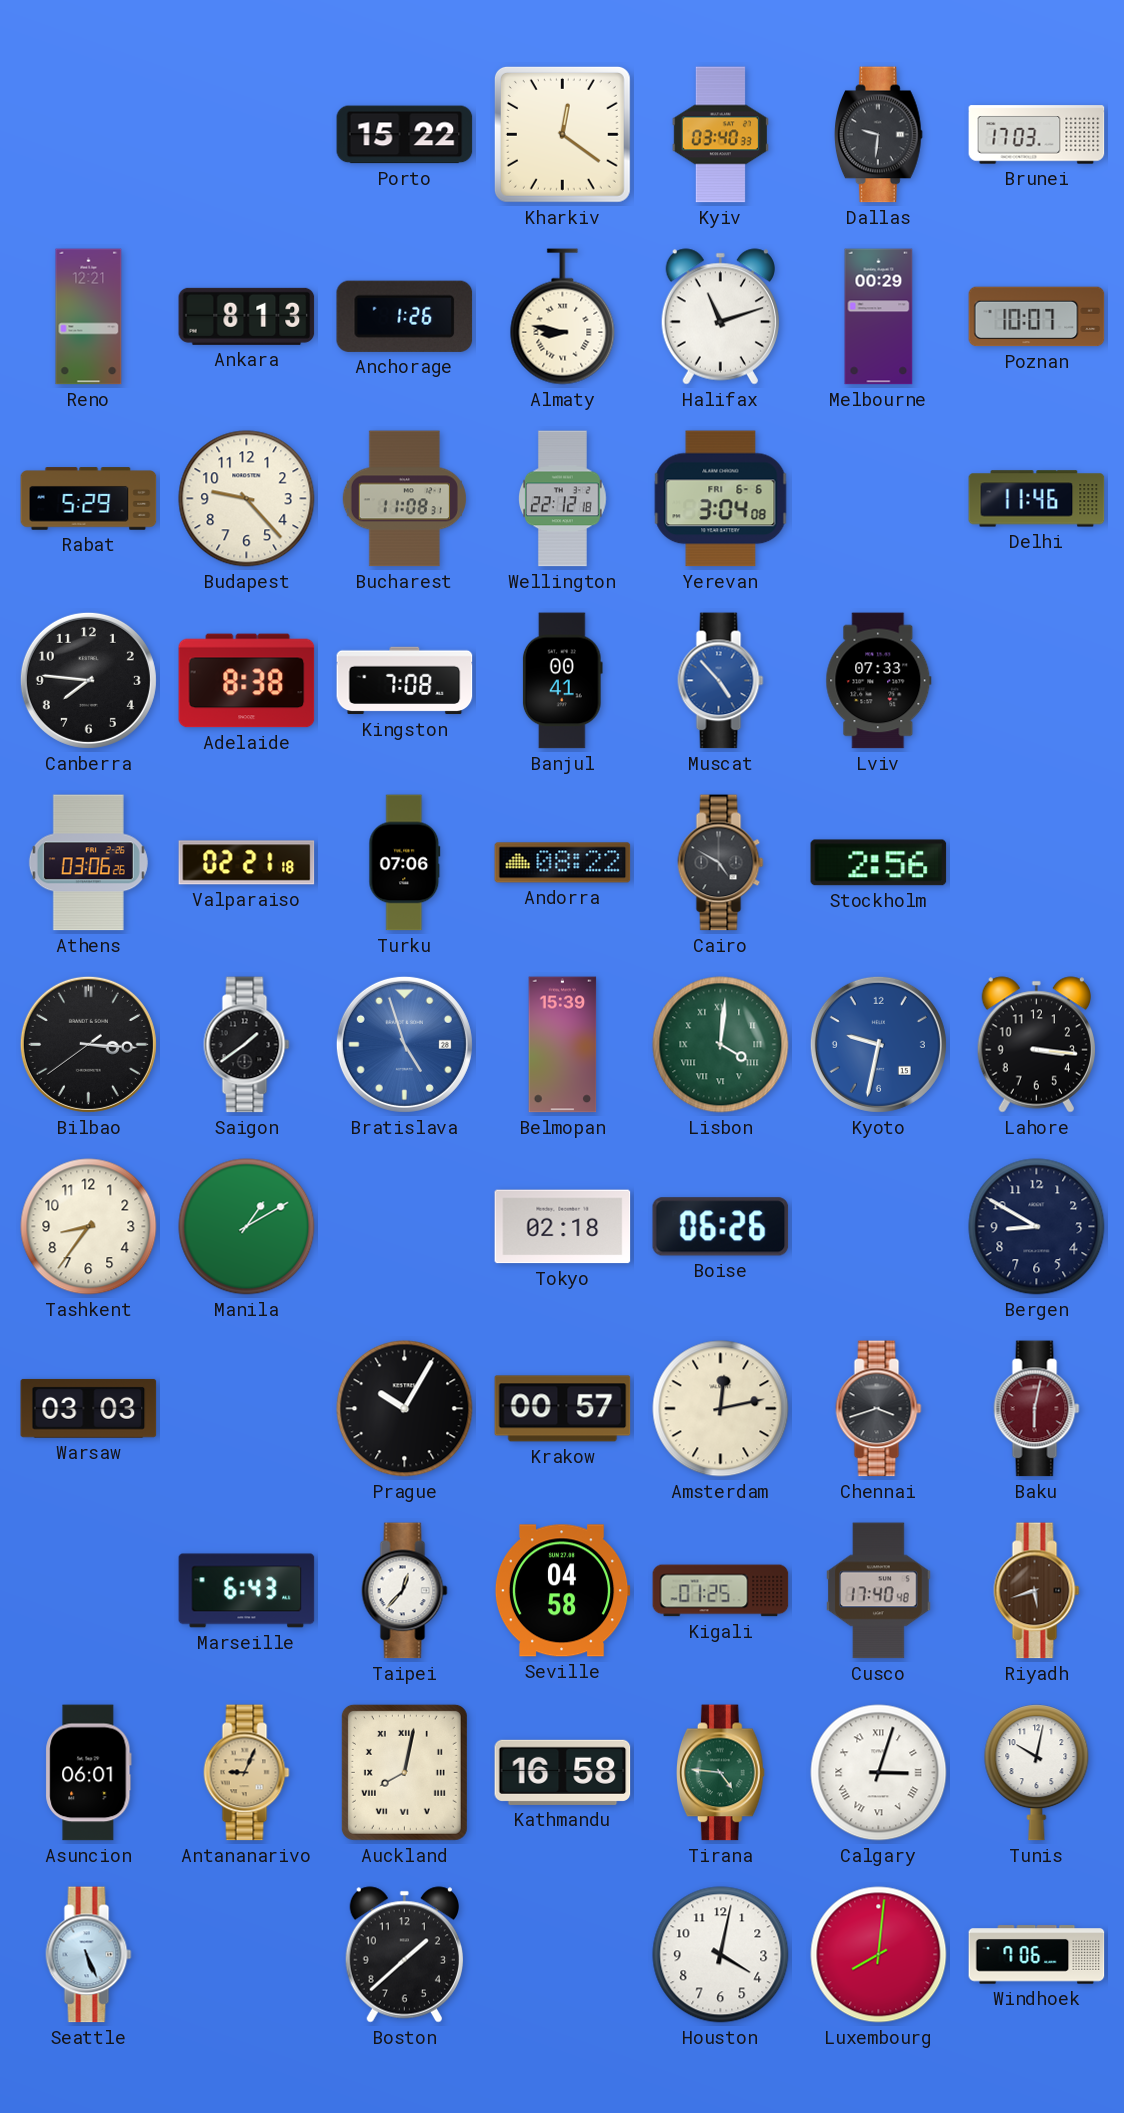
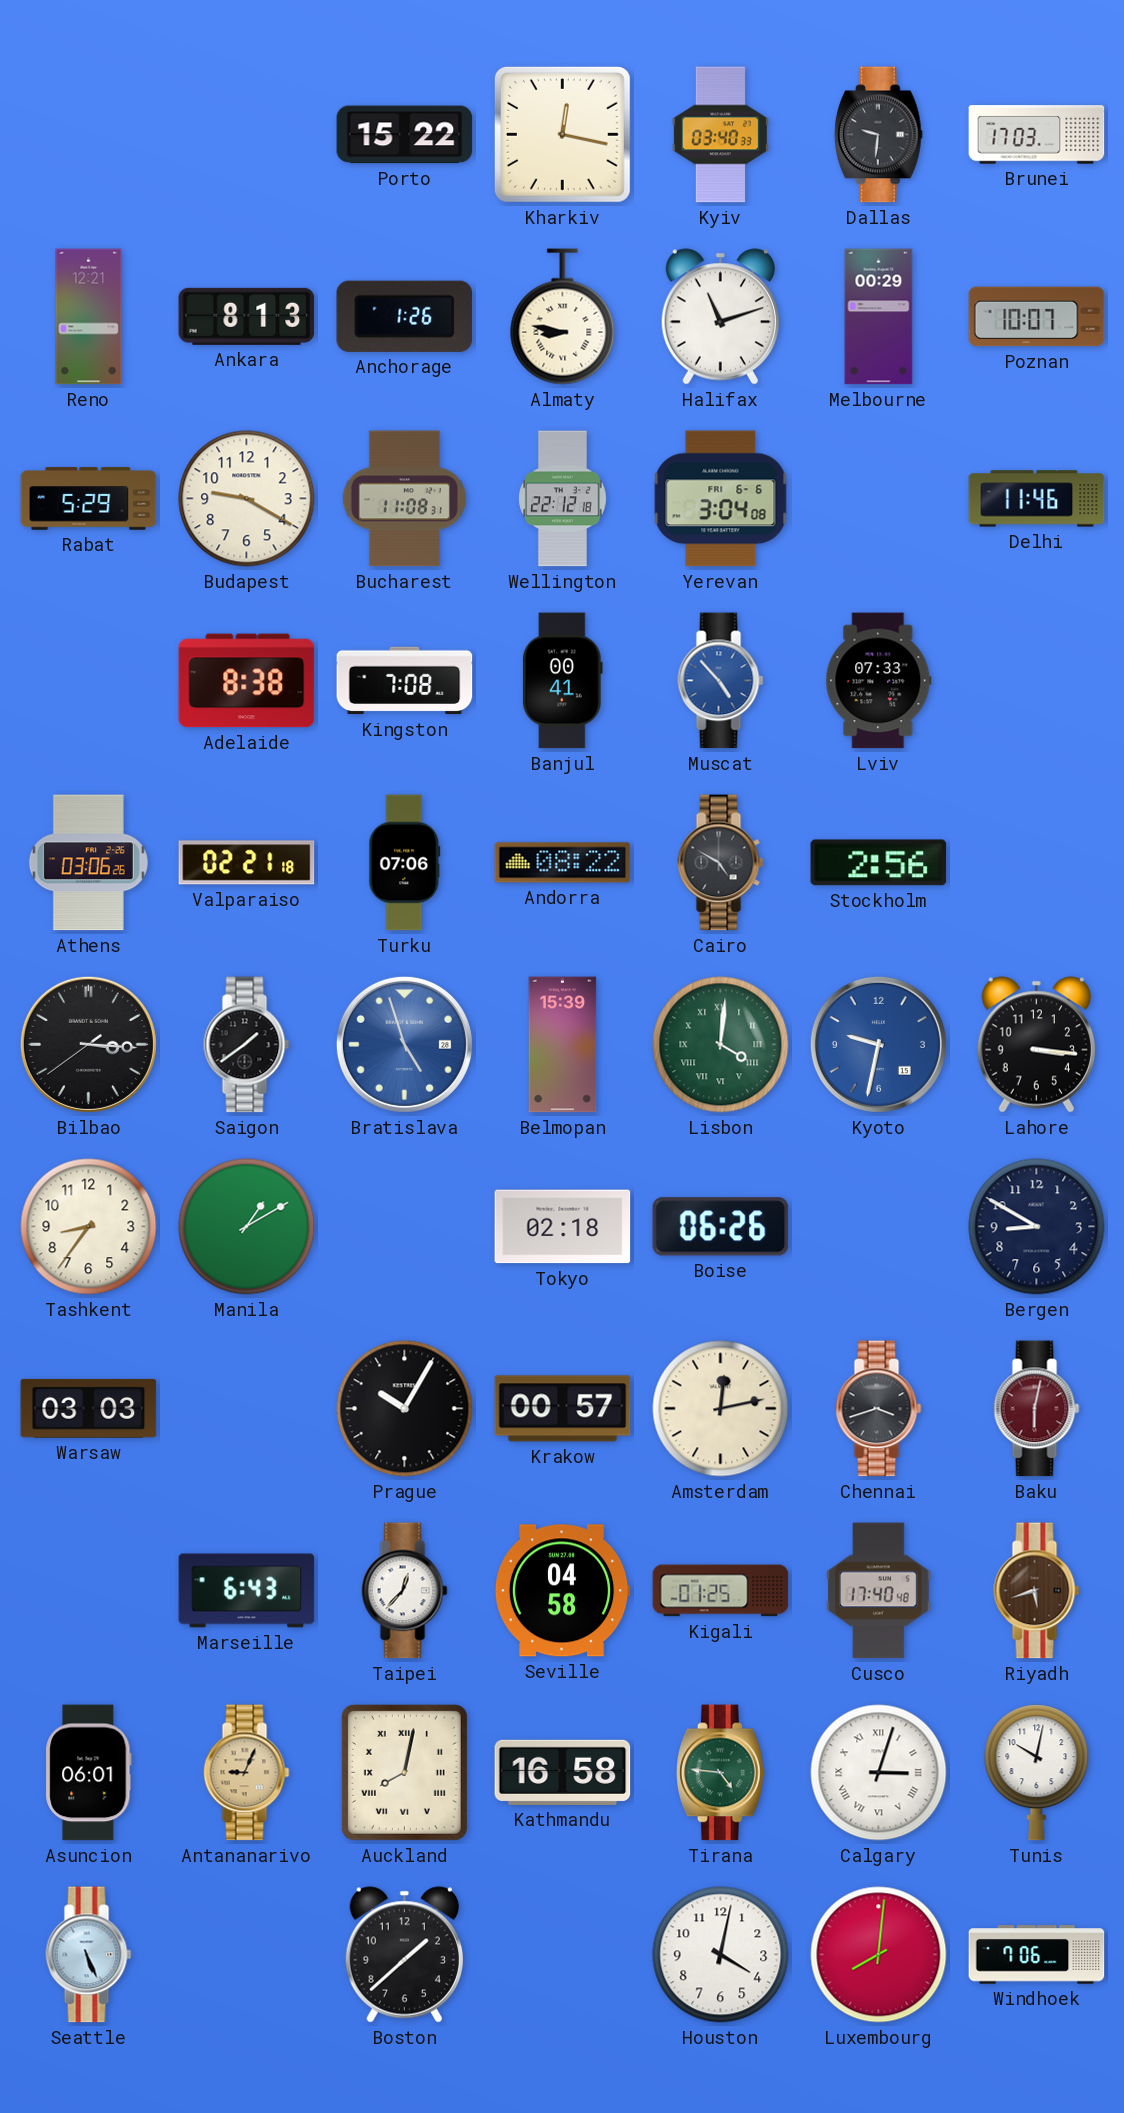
Kharkiv: 12:21 -> 12:17 (562, 134)
Budapest: 9:23 -> 9:20 (247, 499)
Canberra: 7:46 -> none (88, 680)
